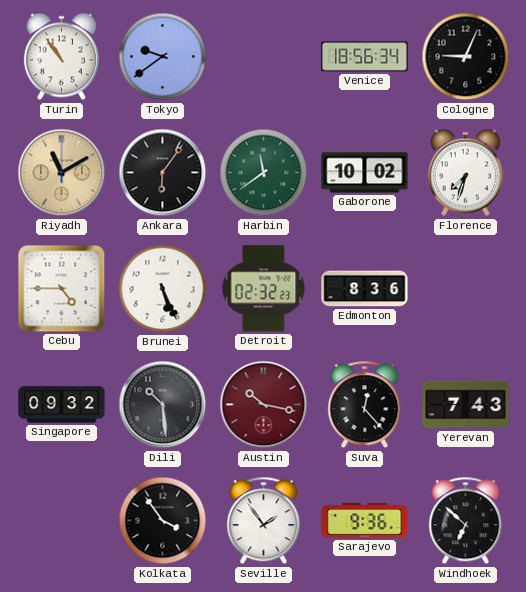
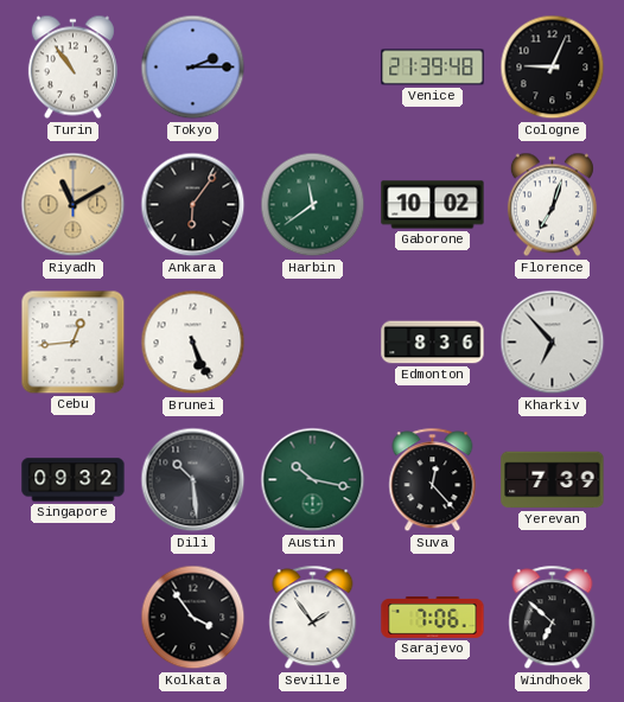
Tokyo: 9:39 -> 2:15 (193, 68)
Venice: 18:56 -> 21:39 (433, 68)
Florence: 7:33 -> 7:03 (552, 205)
Cebu: 4:45 -> 12:44 (74, 343)
Detroit: 02:32 -> none (264, 289)
Kharkiv: none -> 6:53 (553, 343)
Austin dial: burgundy -> green (313, 480)
Yerevan: 7:43 -> 7:39 (553, 480)
Sarajevo: 9:36 -> 7:06 (433, 618)
